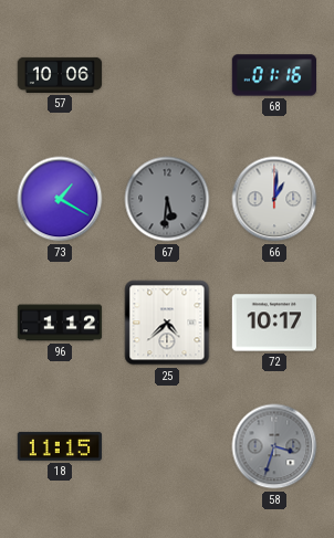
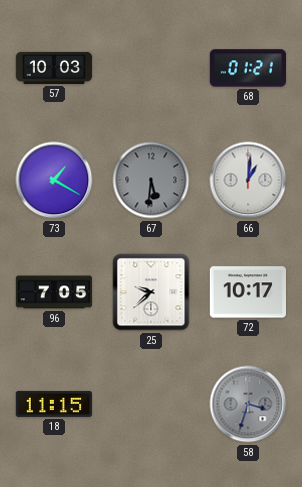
57: 10:06 -> 10:03 (54, 68)
68: 01:16 -> 01:21 (247, 68)
96: 1:12 -> 7:05 (54, 292)
25: 4:38 -> 9:38 (151, 292)
